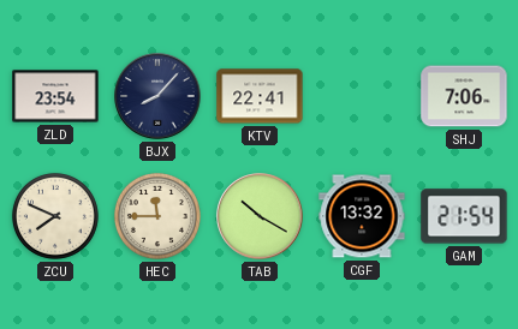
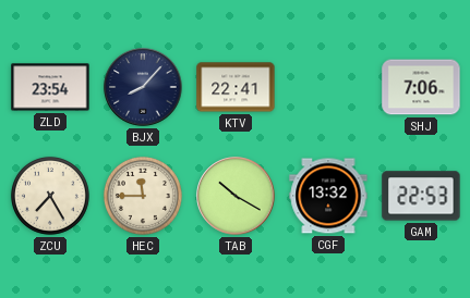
ZCU: 7:49 -> 7:25 (50, 196)
GAM: 21:54 -> 22:53 (421, 196)
